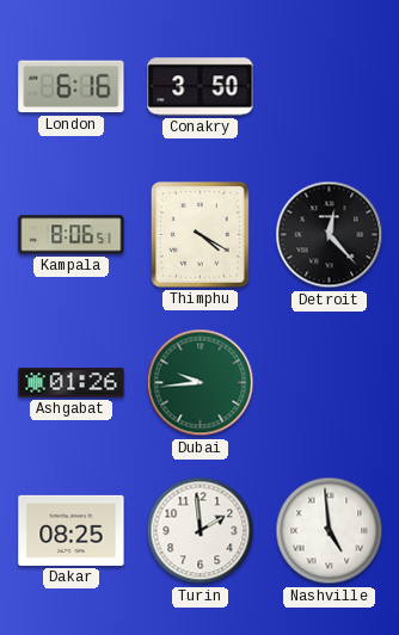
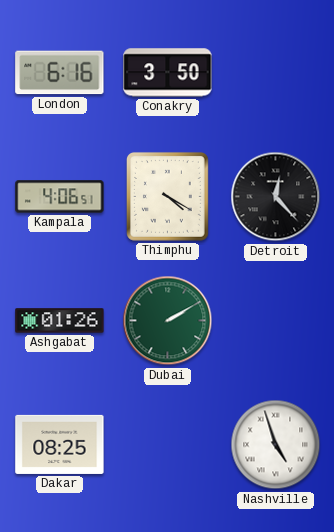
Kampala: 8:06 -> 4:06 (60, 197)
Dubai: 9:44 -> 2:10 (168, 321)
Turin: 1:59 -> none (201, 531)
Nashville: 4:59 -> 4:57 (276, 445)
